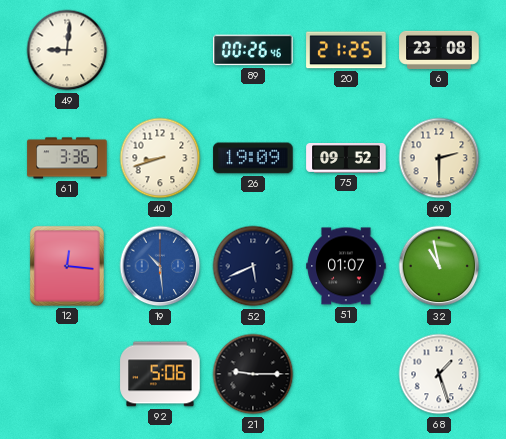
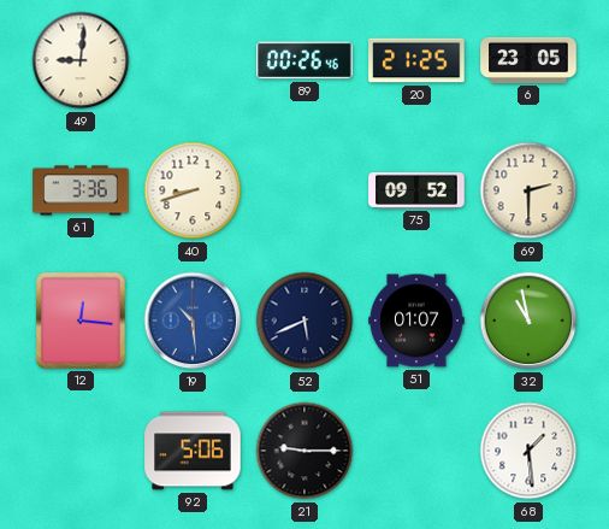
6: 23:08 -> 23:05 (528, 60)
26: 19:09 -> none (253, 158)
68: 1:27 -> 1:29 (528, 451)
